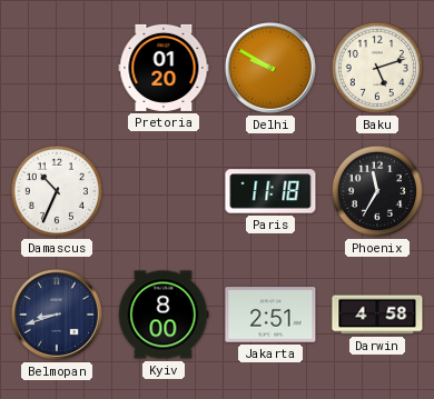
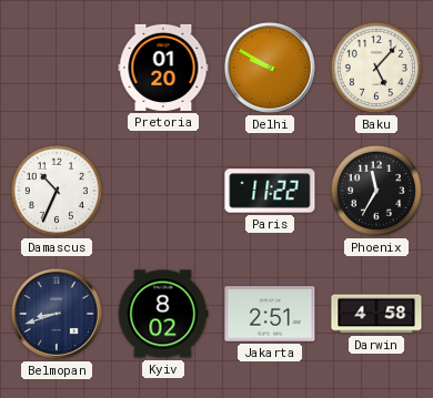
Baku: 5:12 -> 5:07 (376, 68)
Paris: 11:18 -> 11:22 (270, 191)
Kyiv: 8:00 -> 8:02 (163, 314)
